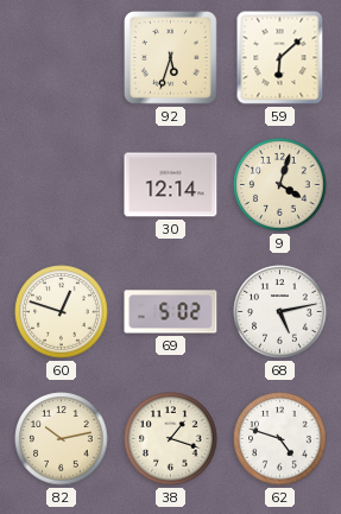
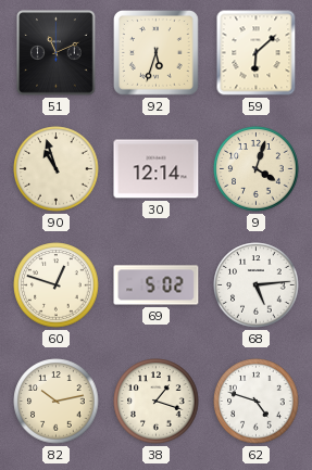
51: none -> 11:11 (57, 53)
90: none -> 10:57 (57, 169)
68: 5:13 -> 5:14 (257, 285)
